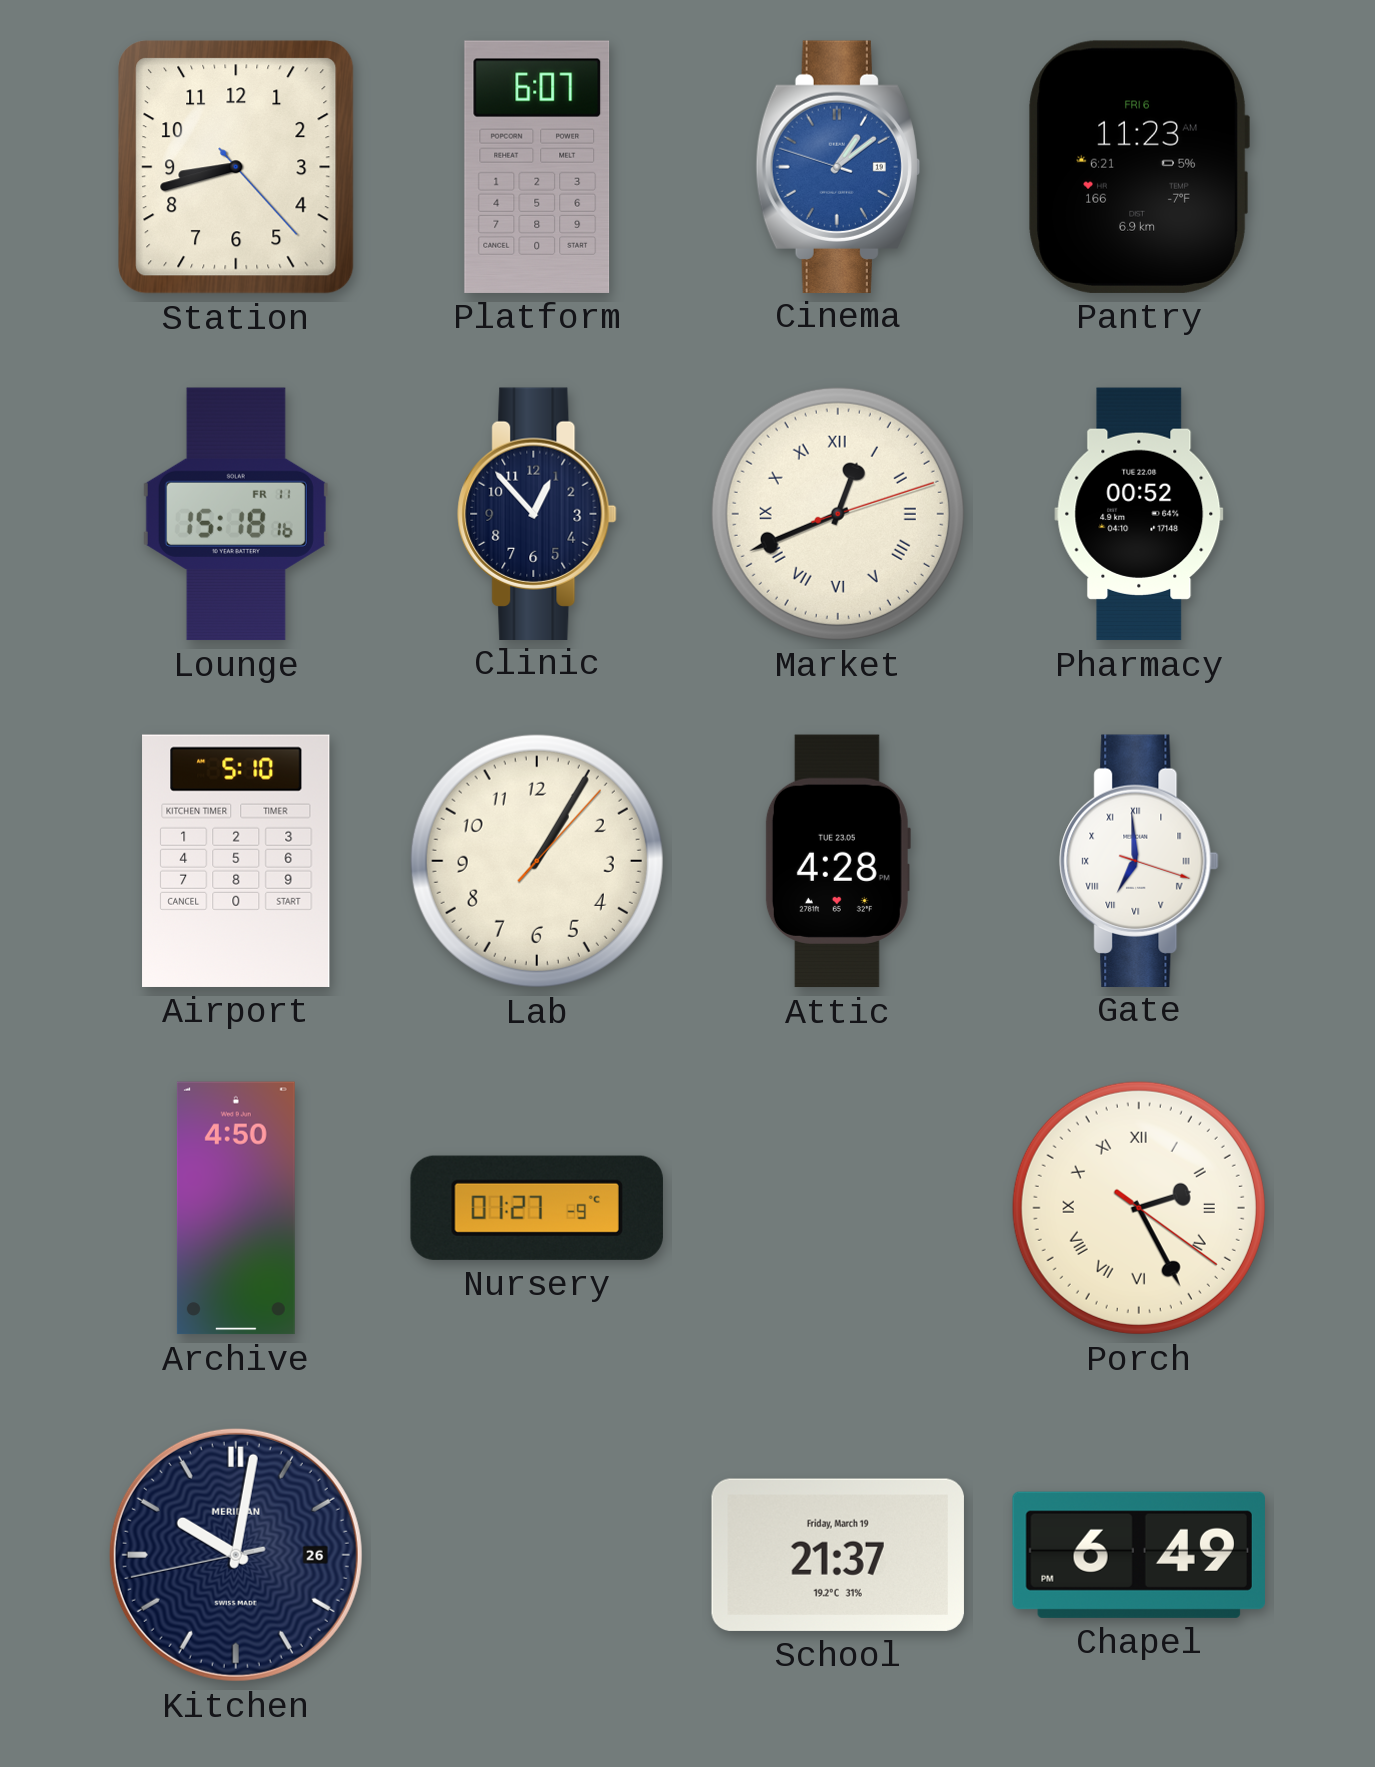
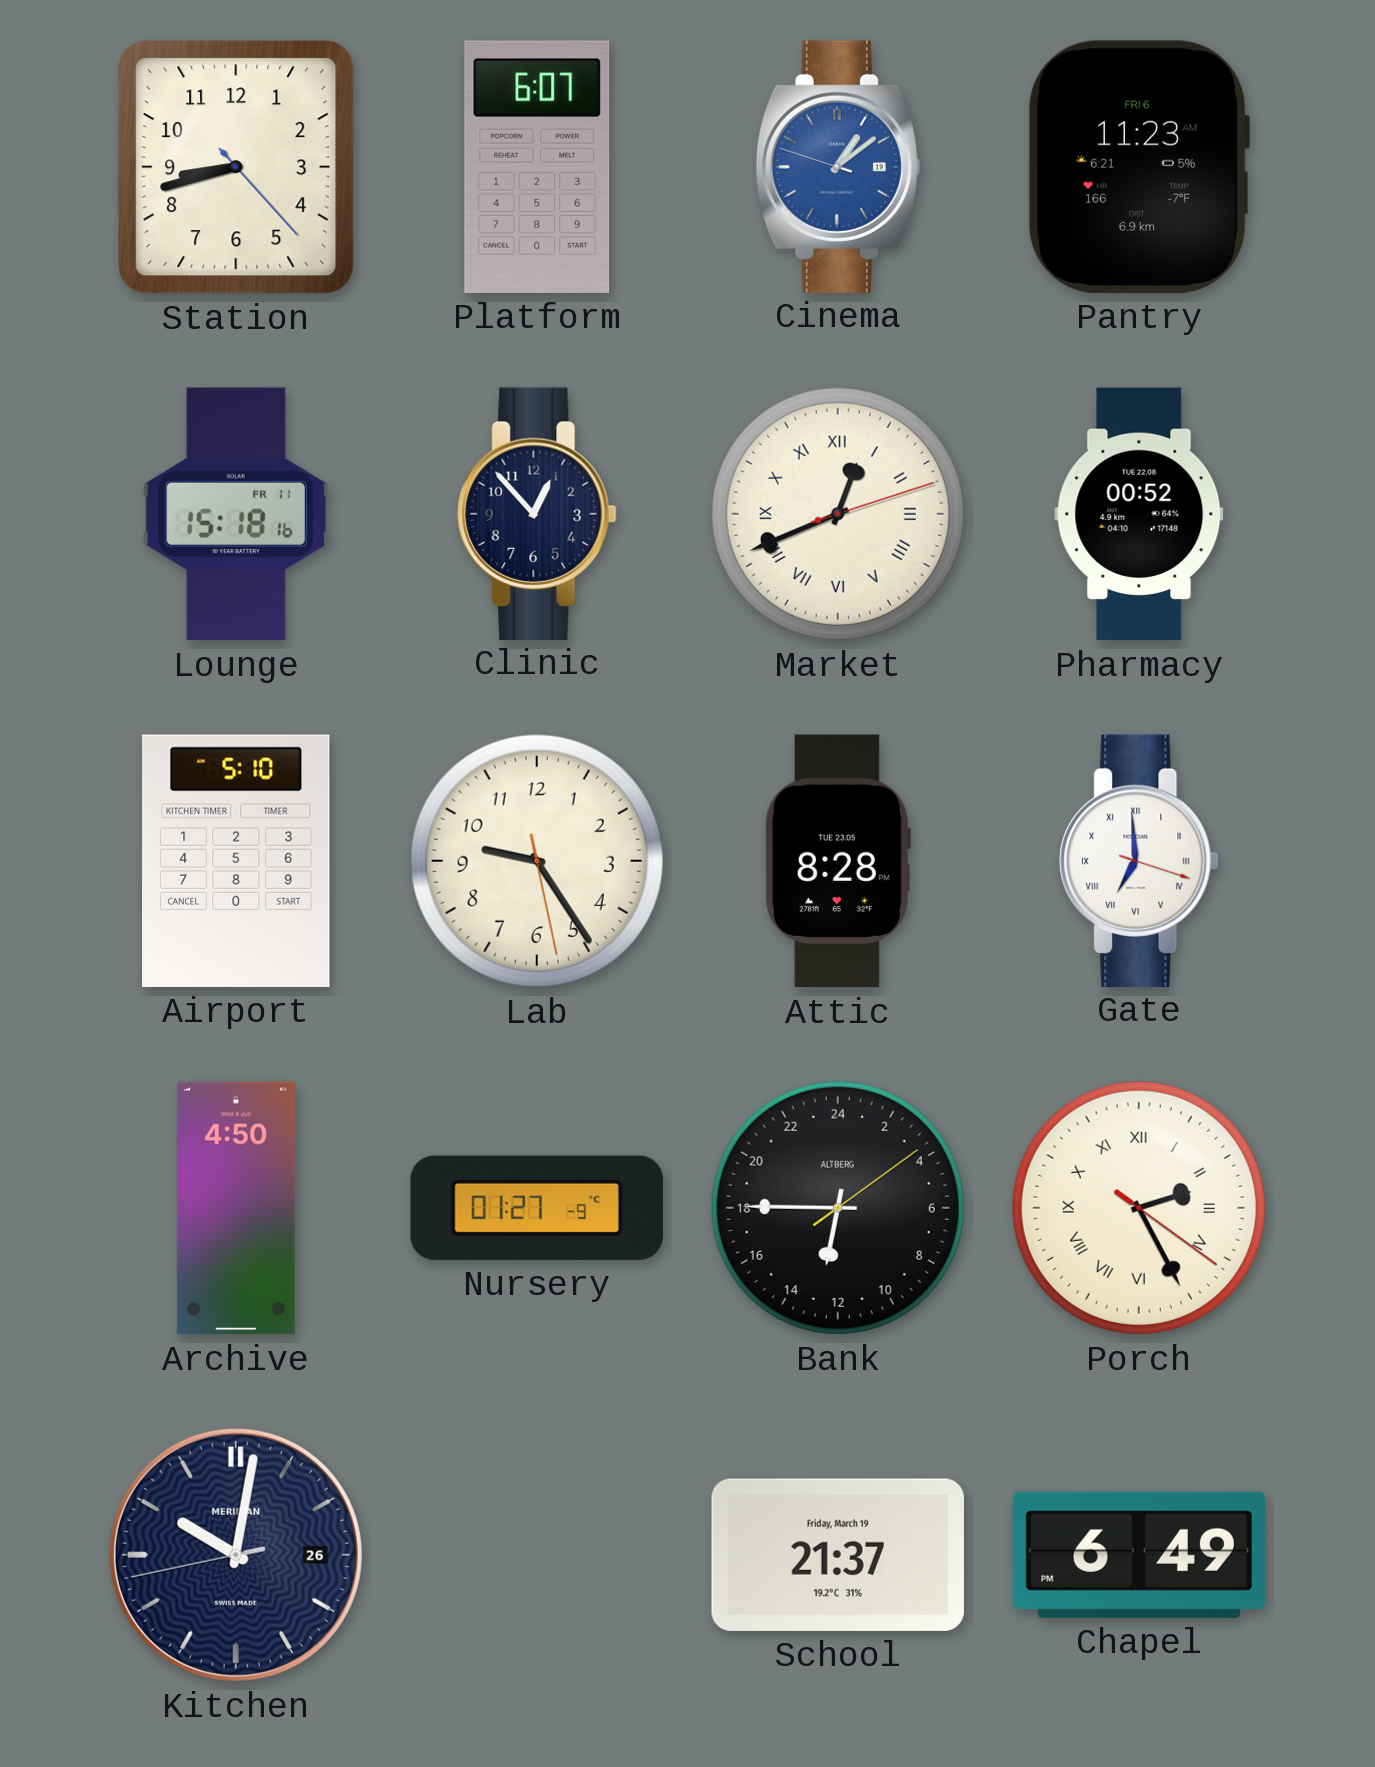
Lab: 1:05 -> 9:24 (537, 861)
Attic: 4:28 -> 8:28 (838, 861)
Bank: none -> 12:45 (838, 1208)
